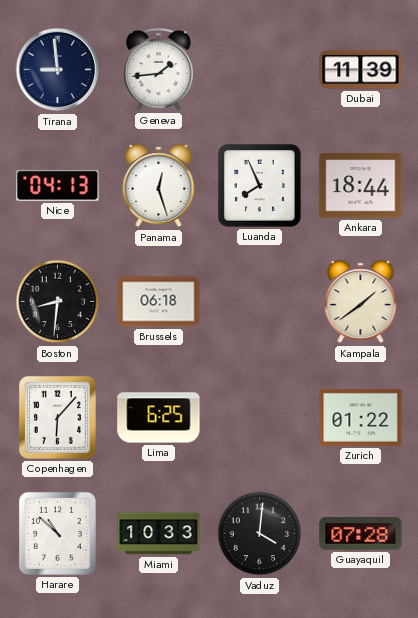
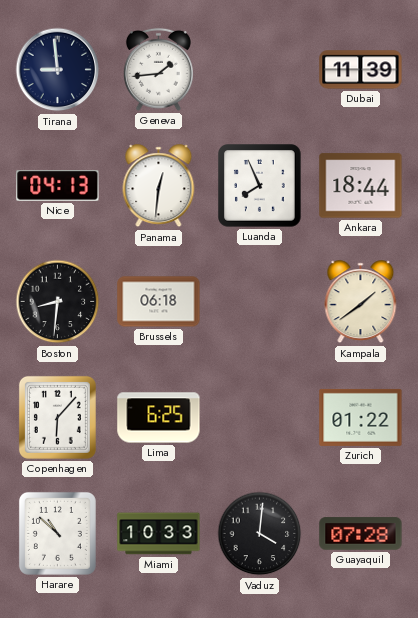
Panama: 12:27 -> 12:31 (159, 186)
